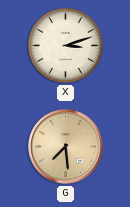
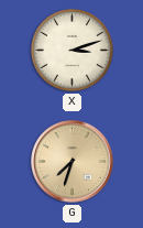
G: 7:29 -> 7:33 (73, 162)
